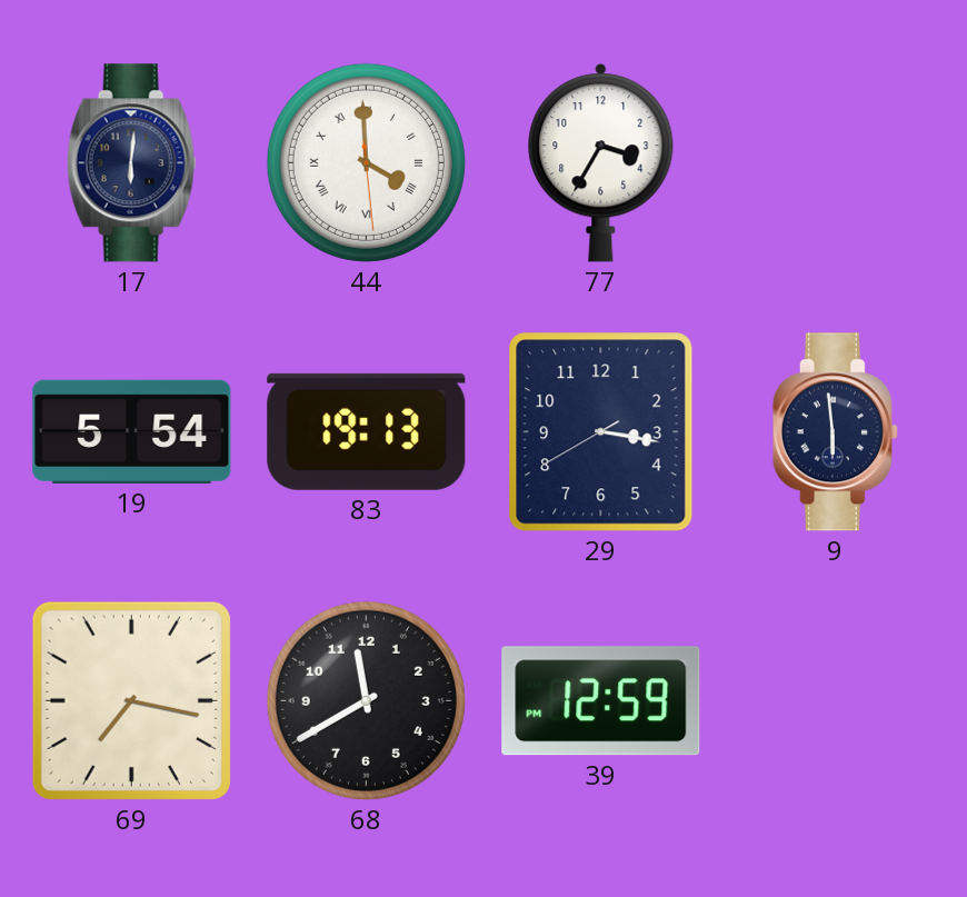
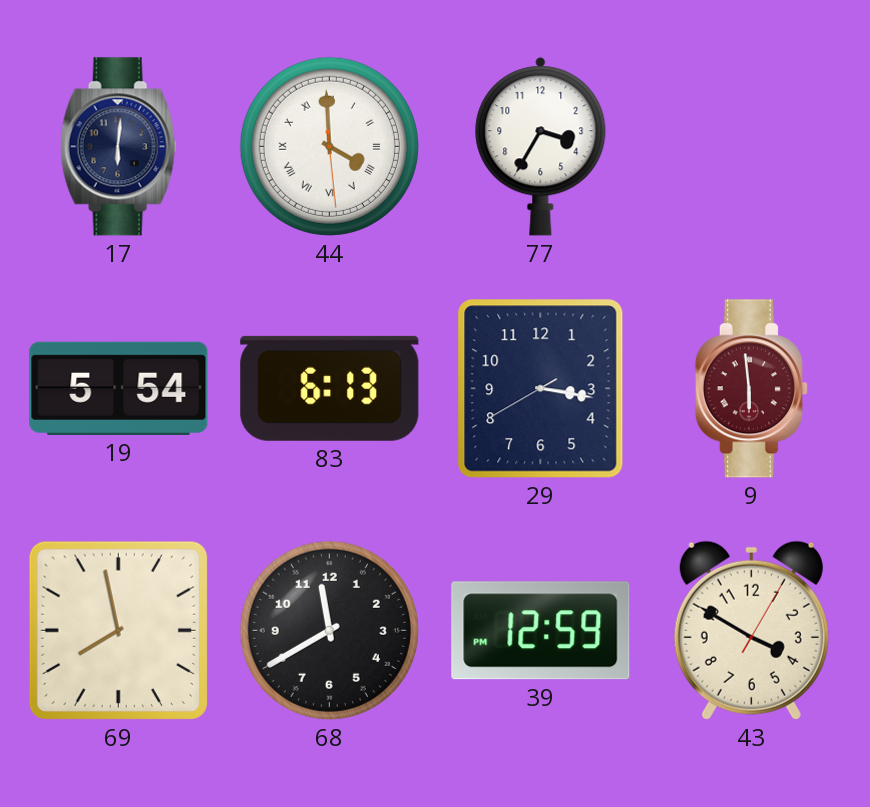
83: 19:13 -> 6:13 (330, 388)
9 dial: navy -> burgundy (751, 389)
69: 7:17 -> 7:58 (118, 630)
43: none -> 3:50 (751, 630)
